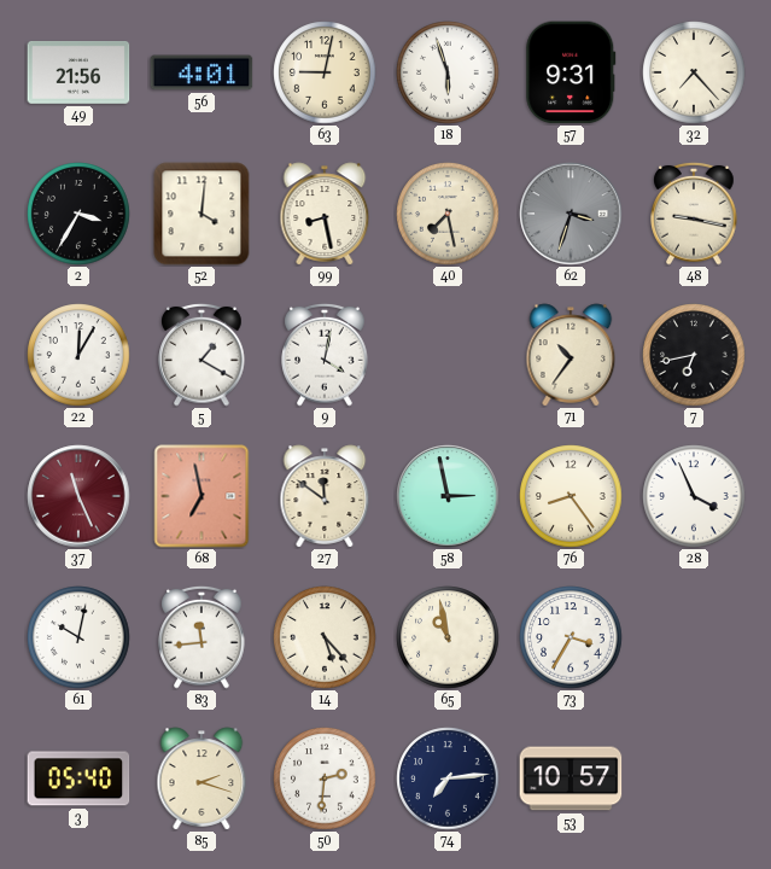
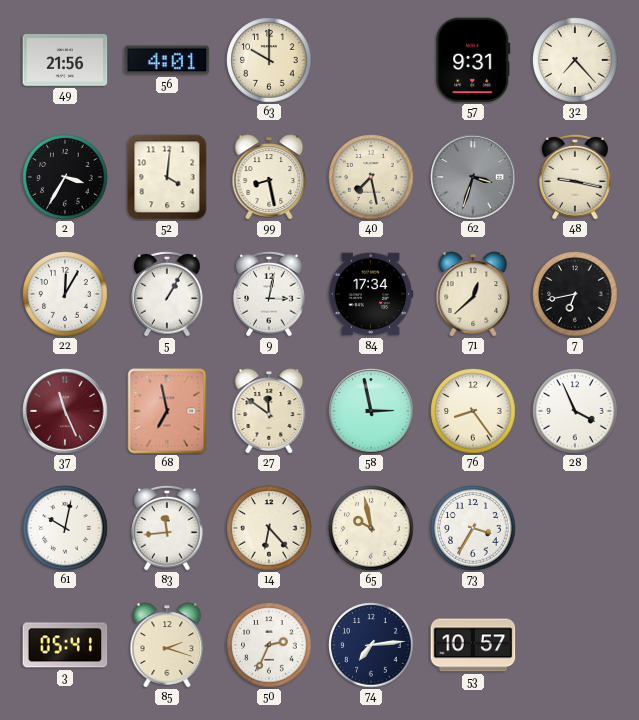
63: 9:02 -> 10:00 (269, 60)
18: 5:57 -> none (448, 72)
5: 1:20 -> 1:05 (167, 294)
9: 4:02 -> 3:02 (269, 294)
84: none -> 17:34 (371, 294)
71: 10:36 -> 12:38 (473, 294)
14: 5:23 -> 6:23 (269, 528)
65: 10:58 -> 9:58 (371, 528)
3: 05:40 -> 05:41 (65, 645)
50: 2:31 -> 2:34 (269, 645)
